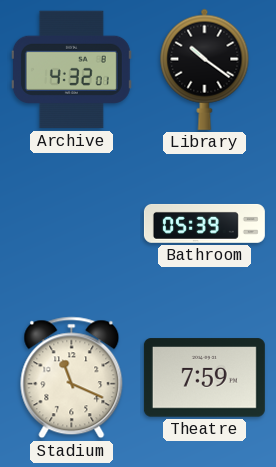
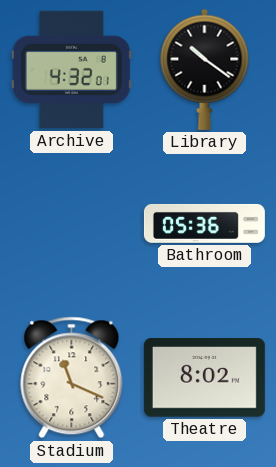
Bathroom: 05:39 -> 05:36 (204, 224)
Theatre: 7:59 -> 8:02 (204, 378)
